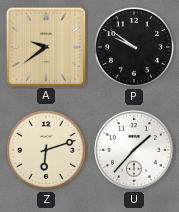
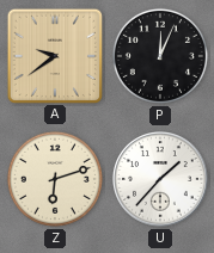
P: 9:51 -> 12:04 (160, 56)
